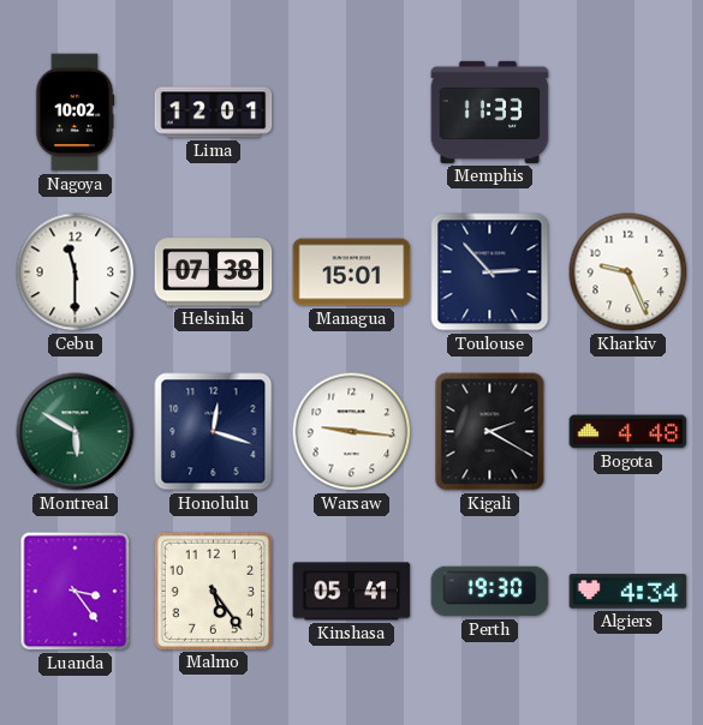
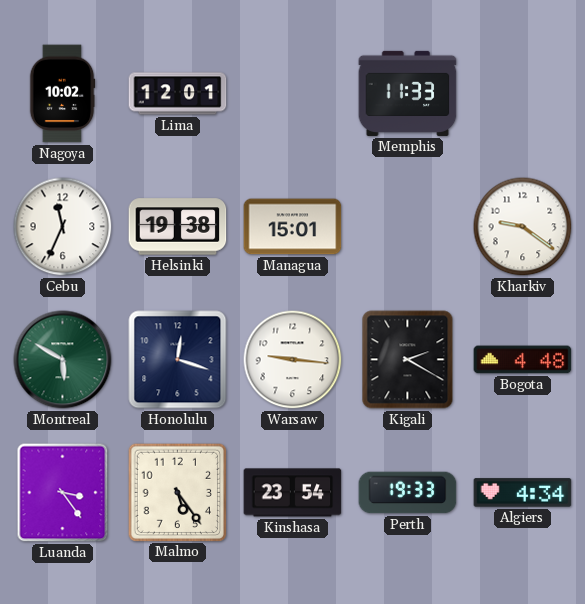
Cebu: 11:30 -> 11:34 (63, 227)
Helsinki: 07:38 -> 19:38 (178, 227)
Toulouse: 2:53 -> none (490, 272)
Kharkiv: 9:26 -> 9:21 (523, 227)
Kinshasa: 05:41 -> 23:54 (293, 493)
Perth: 19:30 -> 19:33 (408, 493)
